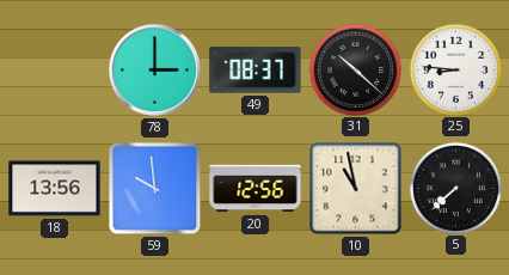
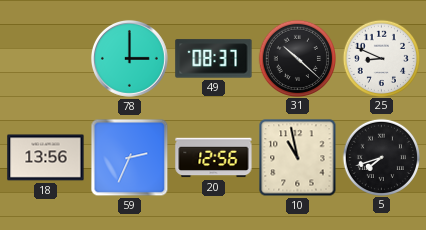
25: 8:46 -> 8:49 (381, 58)
59: 9:59 -> 2:34 (130, 158)
5: 7:38 -> 7:42 (381, 157)
